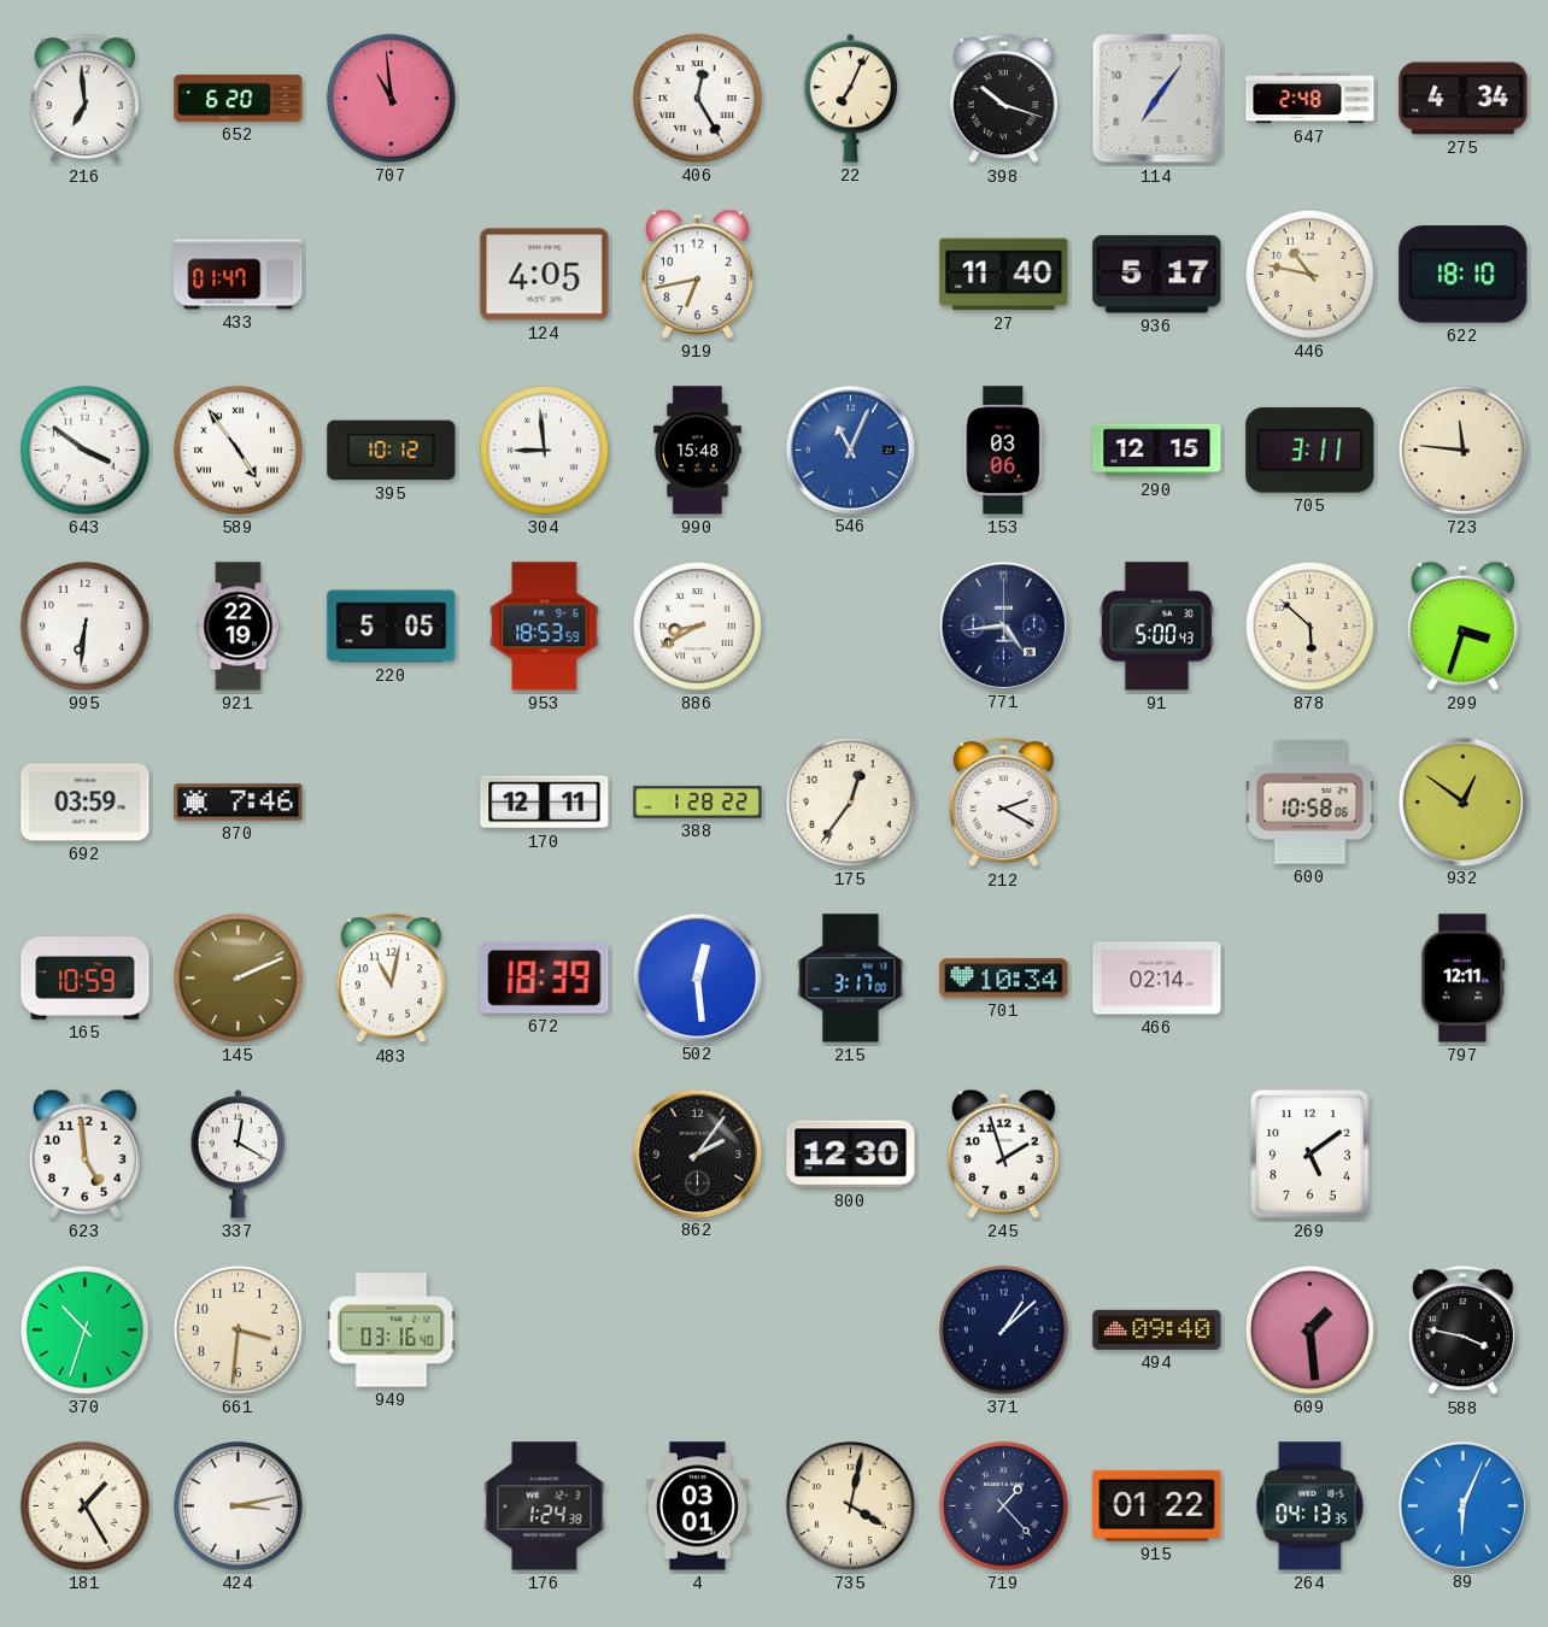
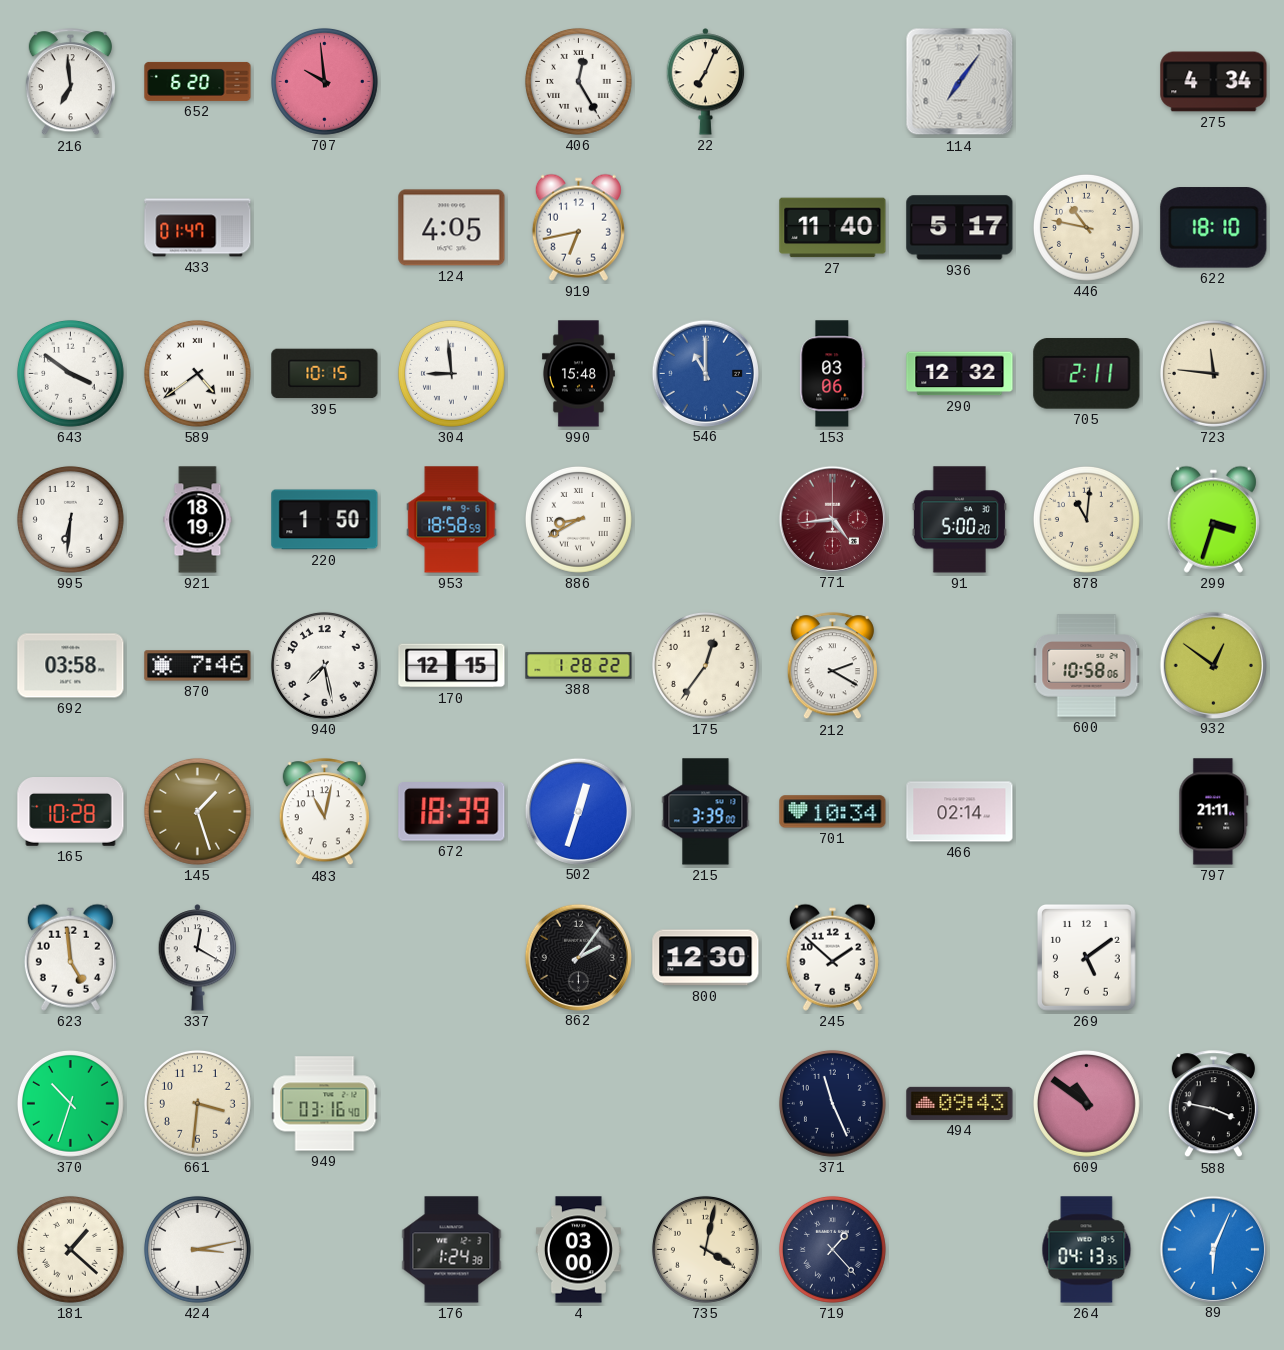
707: 10:59 -> 9:59 (324, 81)
398: 10:18 -> none (1003, 99)
647: 2:48 -> none (1310, 99)
589: 4:54 -> 4:39 (197, 373)
395: 10:12 -> 10:15 (325, 374)
546: 11:04 -> 11:00 (705, 373)
290: 12:15 -> 12:32 (960, 374)
705: 3:11 -> 2:11 (1087, 374)
921: 22:19 -> 18:19 (198, 520)
220: 5:05 -> 1:50 (325, 520)
953: 18:53 -> 18:58 (452, 520)
771 dial: navy -> burgundy (832, 519)
91: 5:00:43 -> 5:00:20 (959, 520)
878: 5:52 -> 11:01 (1086, 519)
692: 03:59 -> 03:58 (71, 666)
940: none -> 7:28 (324, 665)
170: 12:11 -> 12:15 (452, 666)
165: 10:59 -> 10:28 (71, 812)
145: 2:11 -> 1:27 (197, 811)
502: 12:29 -> 12:33 (578, 811)
215: 3:17 -> 3:39 (706, 812)
797: 12:11 -> 21:11 (1214, 812)
245: 1:57 -> 1:52 (832, 957)
371: 1:08 -> 11:26 (832, 1103)
494: 09:40 -> 09:43 (960, 1103)
609: 1:29 -> 10:51 (1086, 1103)
181: 1:25 -> 1:22 (70, 1249)
4: 03:01 -> 03:00 (578, 1250)
915: 01:22 -> none (1157, 1505)
